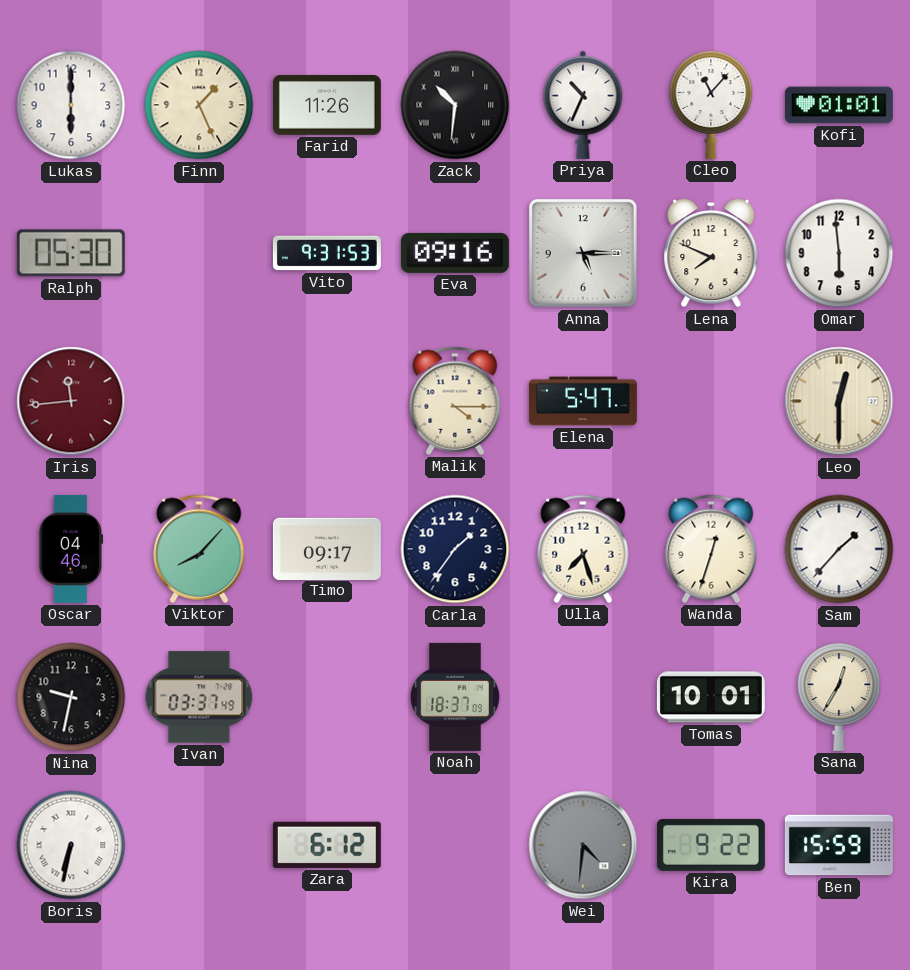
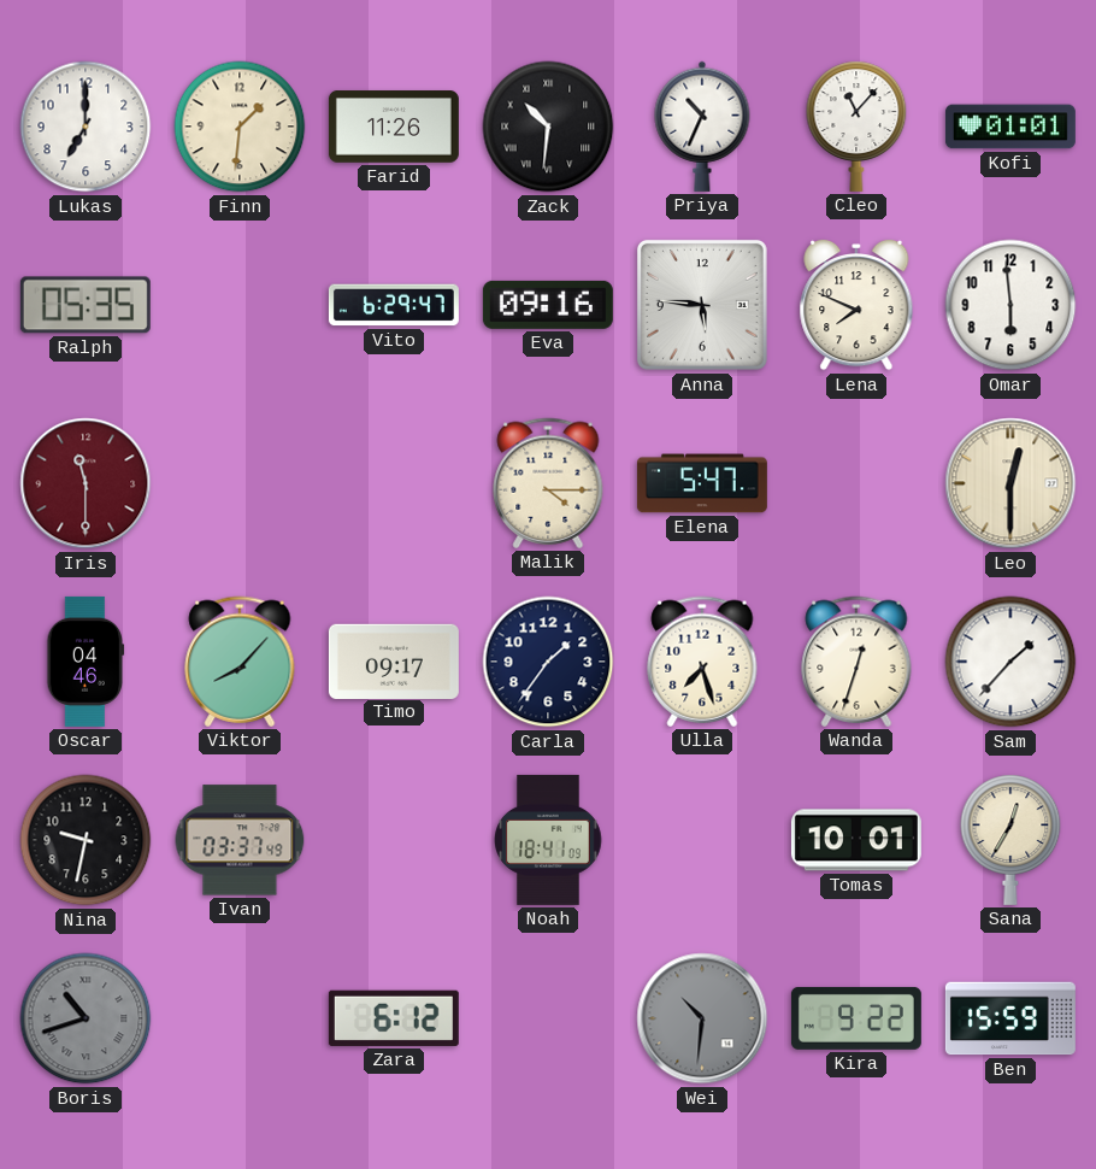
Lukas: 6:00 -> 7:00 (86, 127)
Finn: 1:26 -> 1:31 (240, 127)
Ralph: 05:30 -> 05:35 (86, 305)
Vito: 9:31 -> 6:29 (394, 305)
Anna: 5:15 -> 5:46 (702, 305)
Iris: 11:44 -> 11:30 (86, 483)
Noah: 18:37 -> 18:41 (549, 840)
Boris: 6:32 -> 10:42 (86, 1018)
Boris dial: white -> grey (86, 1018)
Wei: 4:31 -> 10:31 (702, 1018)
